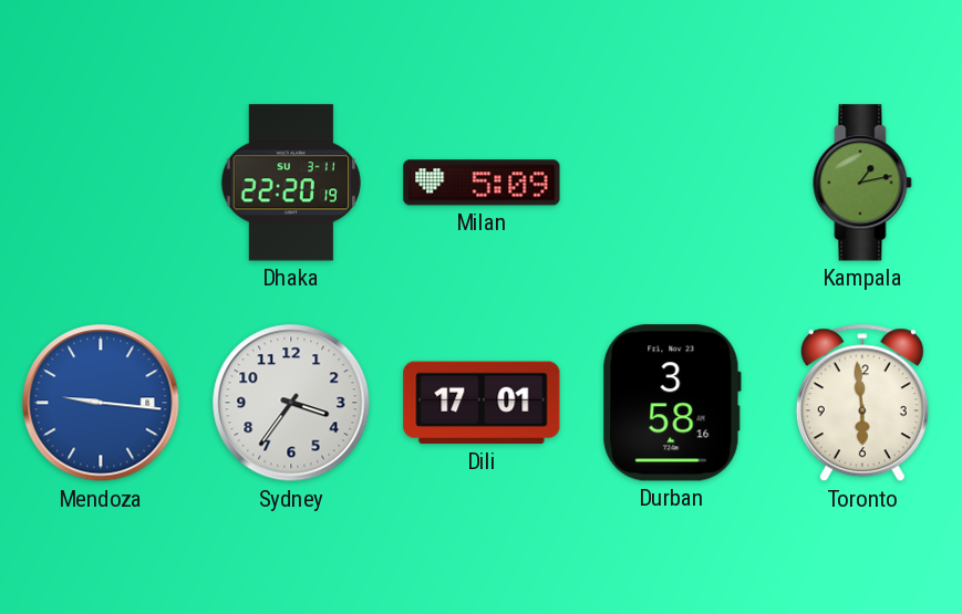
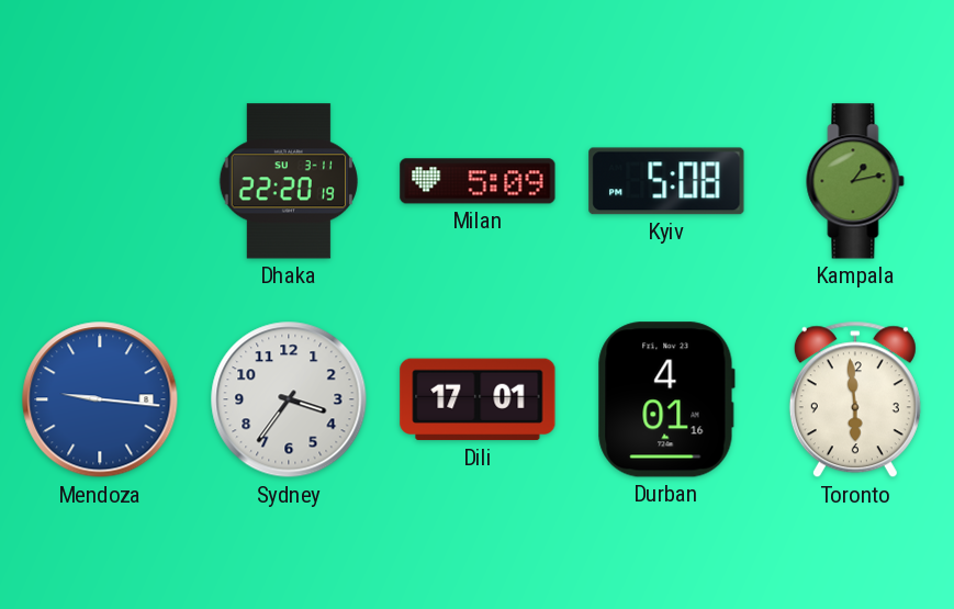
Kyiv: none -> 5:08 (666, 181)
Durban: 3:58 -> 4:01 (666, 399)
